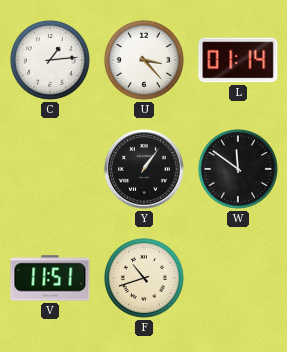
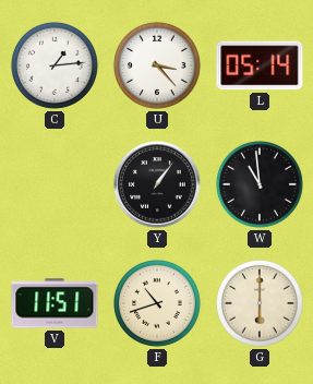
L: 01:14 -> 05:14 (260, 65)
W: 11:51 -> 10:59 (260, 184)
G: none -> 6:00 (260, 303)
